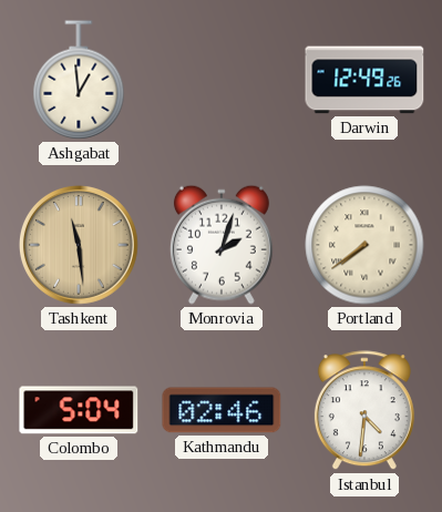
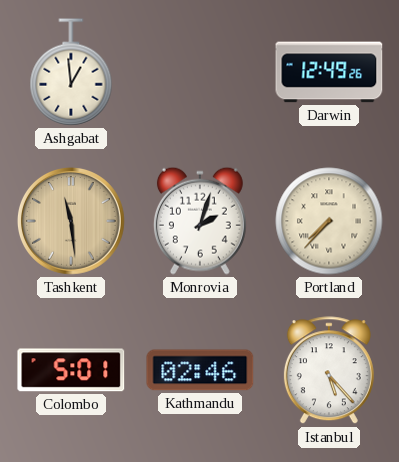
Portland: 7:39 -> 7:37 (329, 221)
Colombo: 5:04 -> 5:01 (71, 370)
Istanbul: 4:31 -> 5:23 (329, 371)
